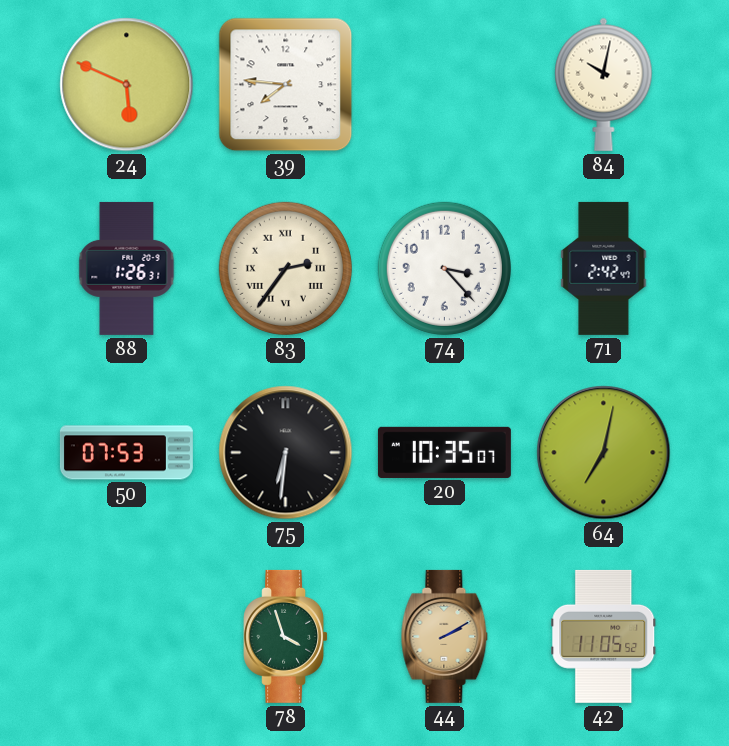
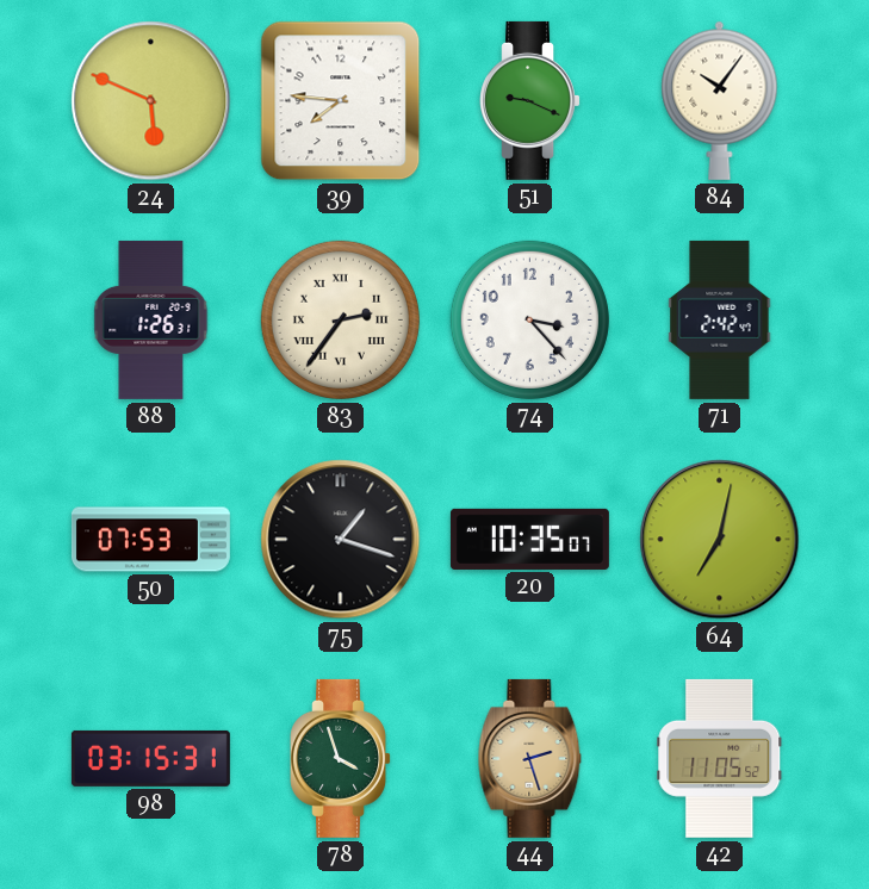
51: none -> 9:19 (530, 100)
84: 10:02 -> 10:06 (720, 100)
75: 6:31 -> 1:18 (341, 540)
98: none -> 03:15 (150, 758)
44: 2:10 -> 2:27 (530, 758)
